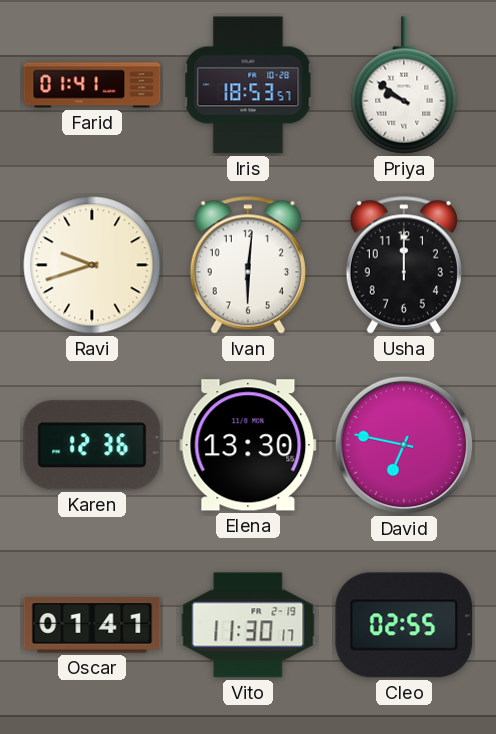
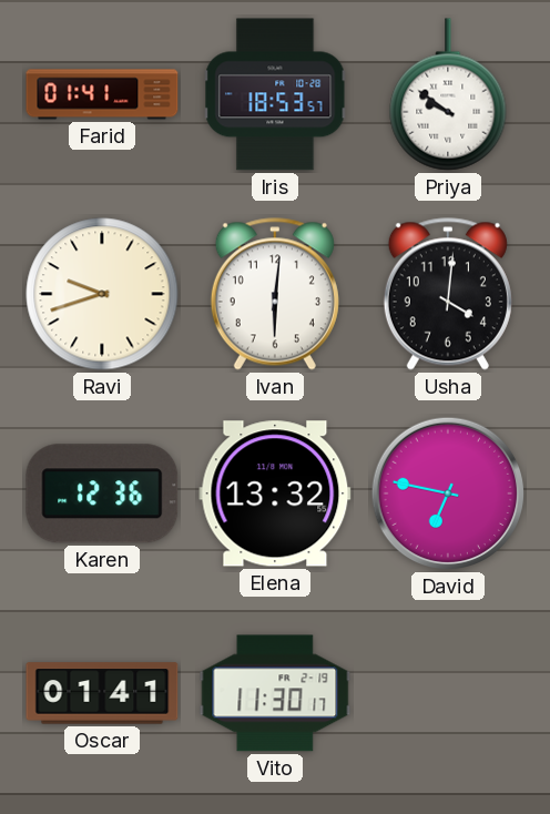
Usha: 12:00 -> 4:01 (448, 294)
Elena: 13:30 -> 13:32 (275, 494)
Cleo: 02:55 -> none (404, 625)
